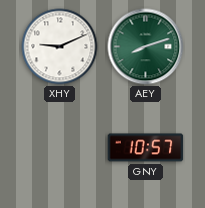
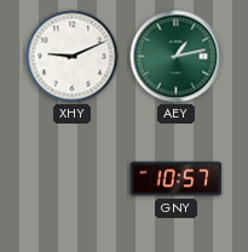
AEY: 8:12 -> 1:13 (177, 57)
